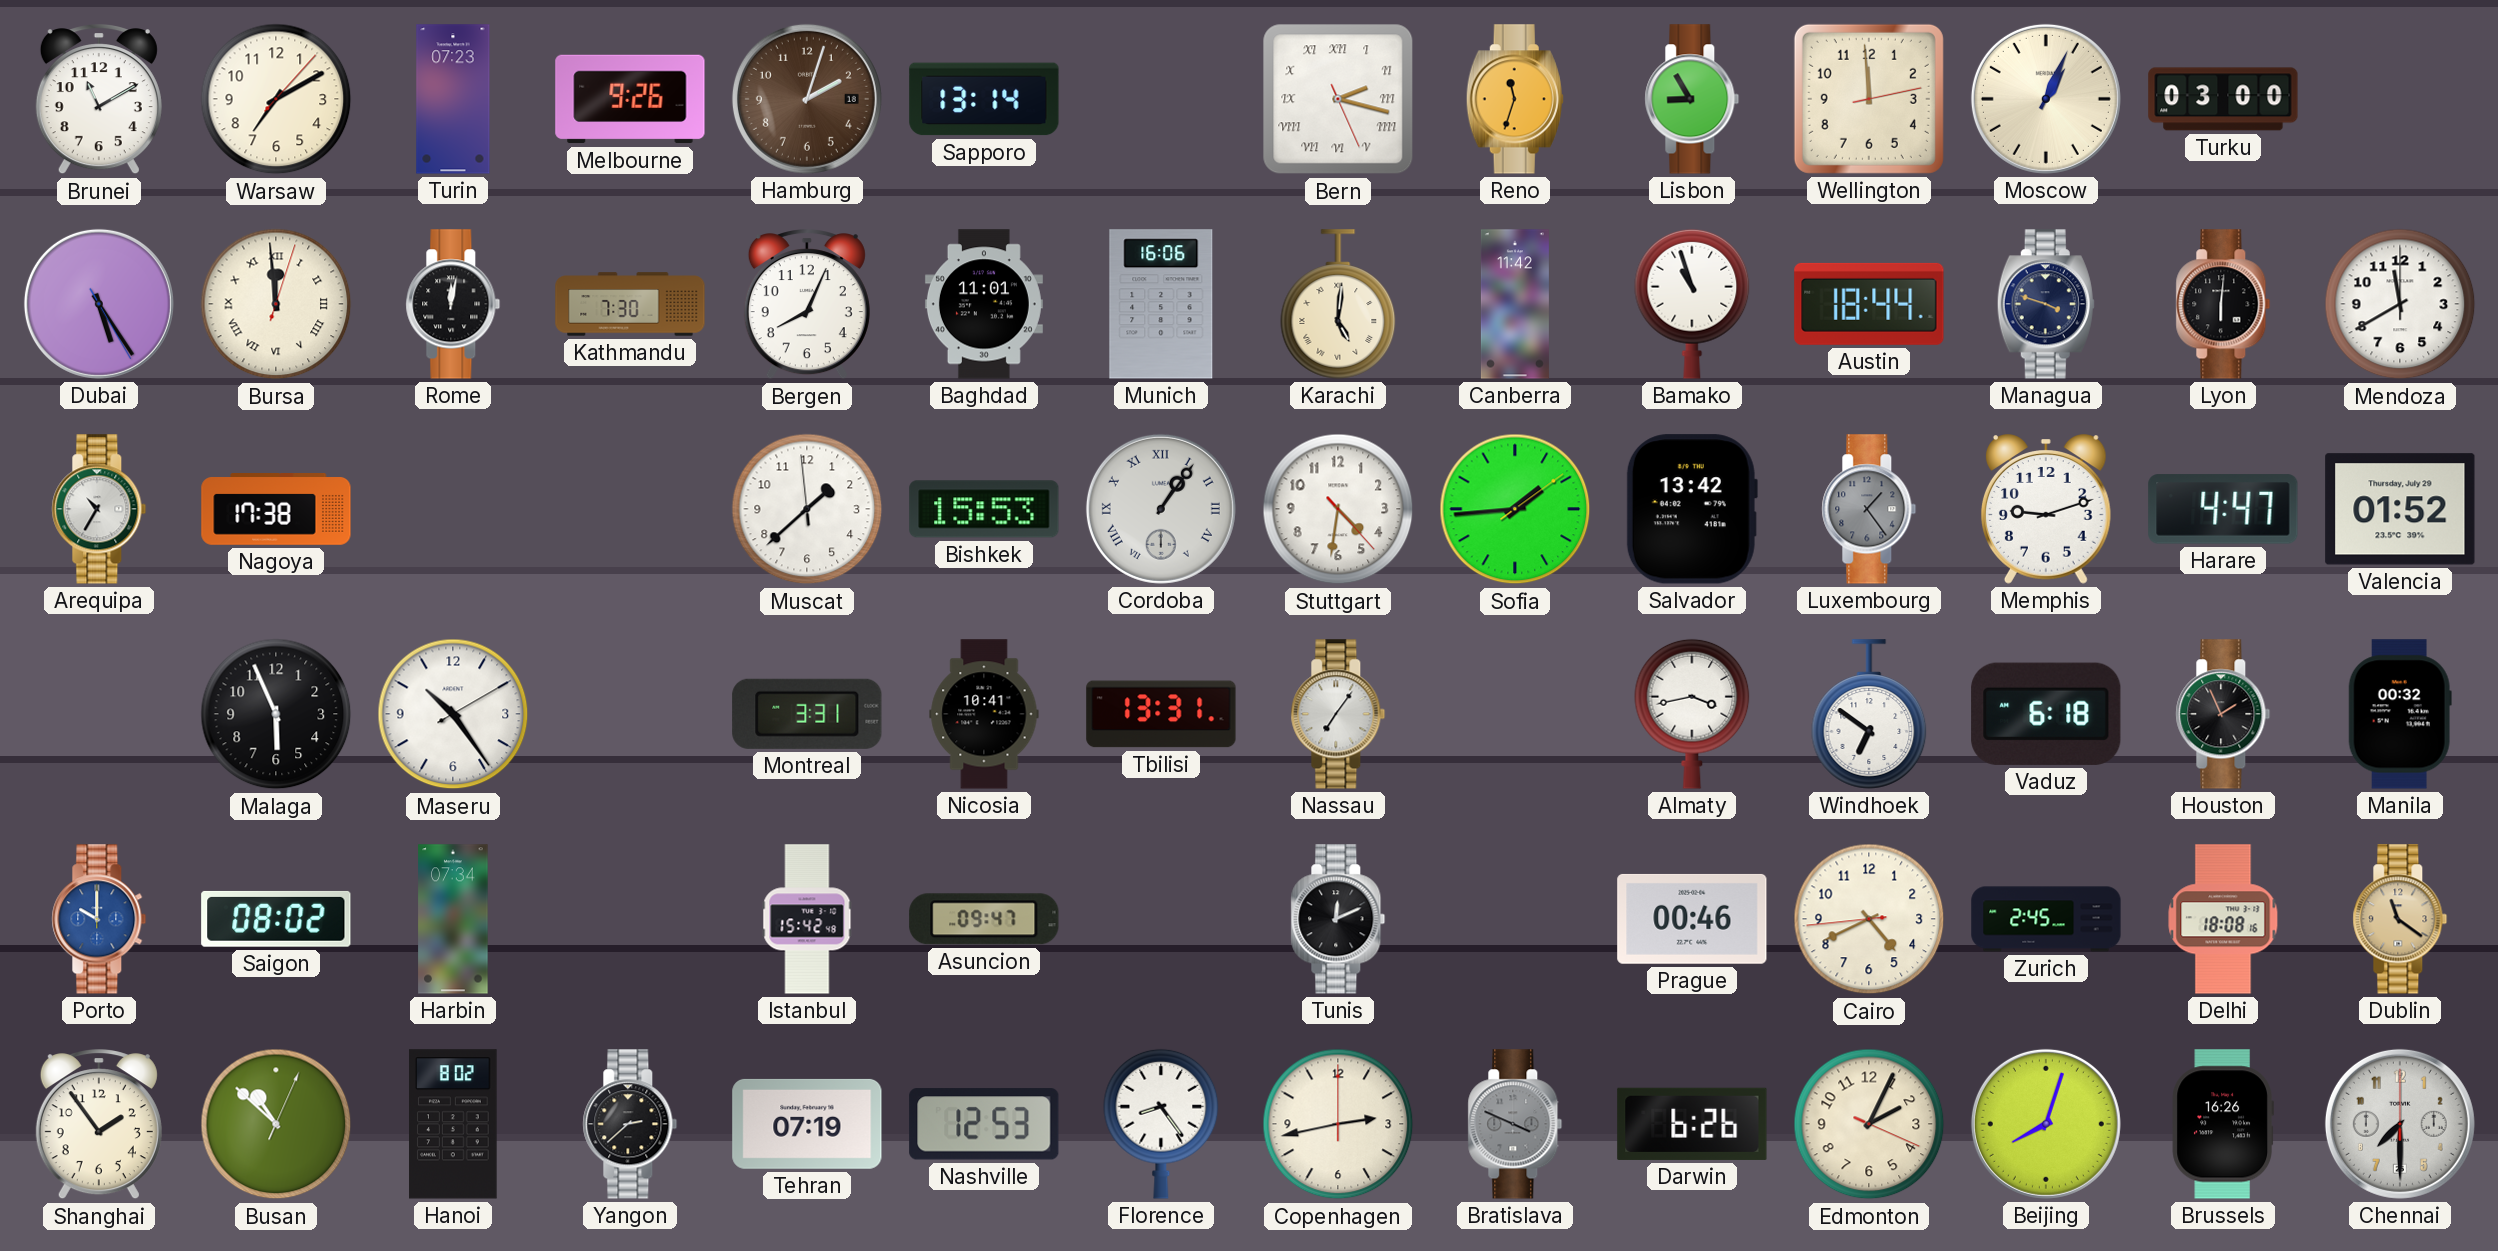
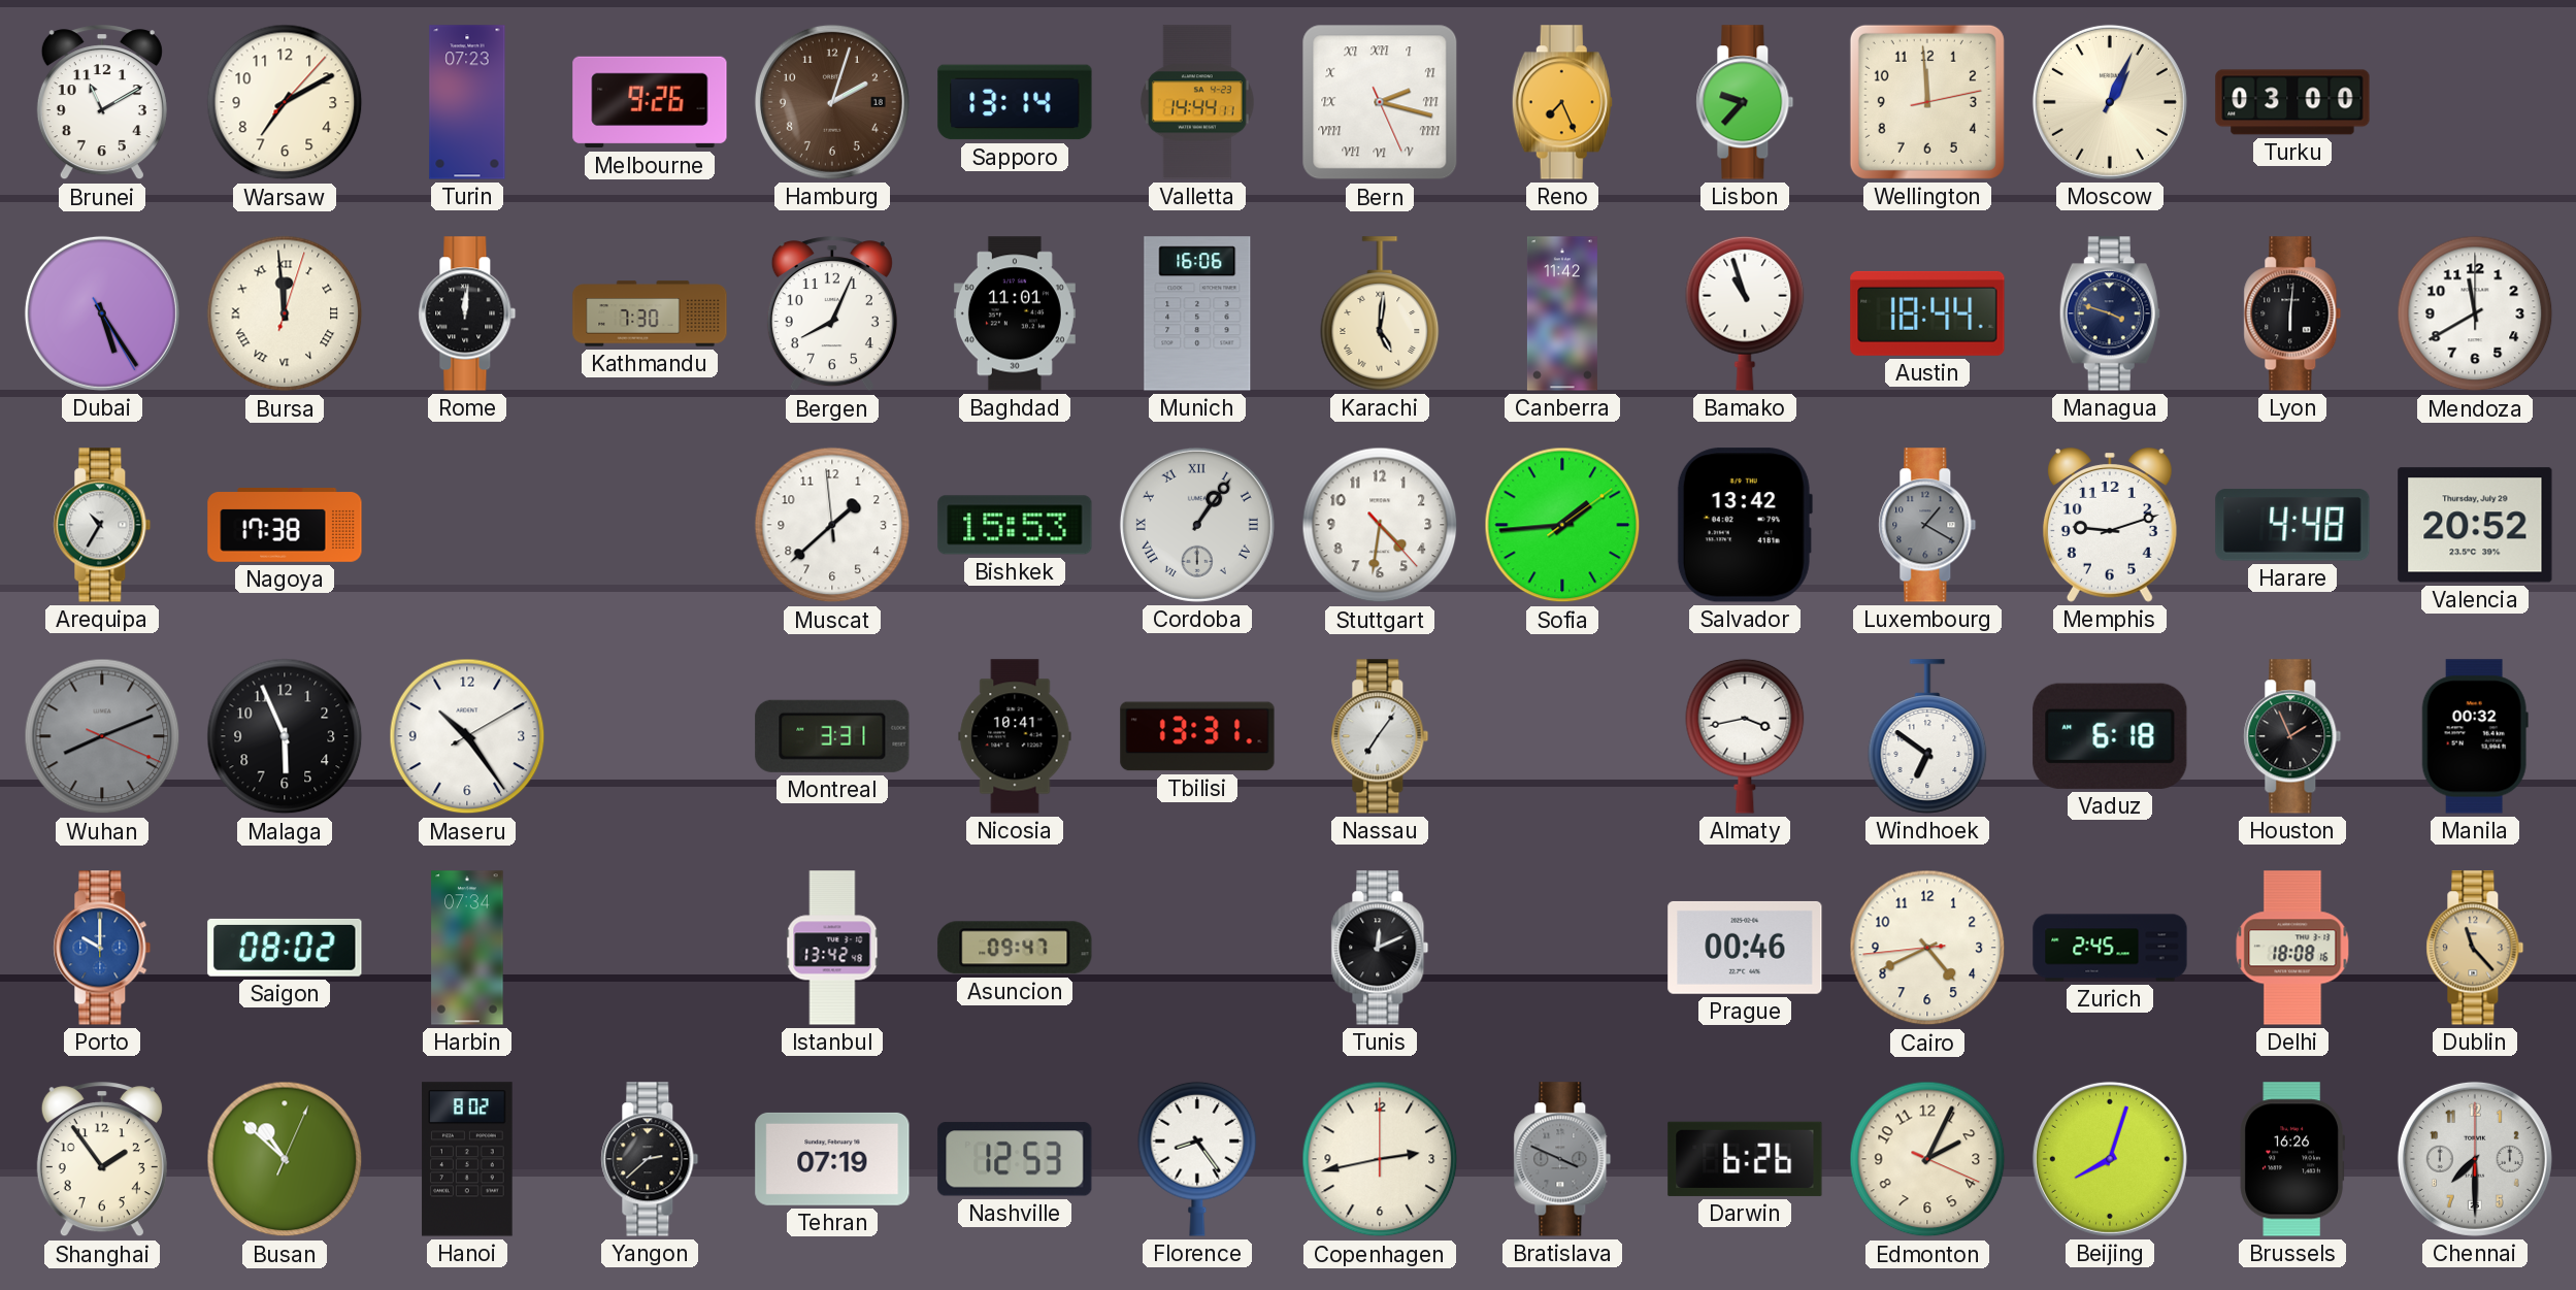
Valletta: none -> 14:44 (1197, 102)
Reno: 11:33 -> 7:26 (1562, 102)
Lisbon: 8:55 -> 9:37 (1745, 102)
Rome: 12:02 -> 12:01 (467, 313)
Luxembourg: 1:24 -> 1:20 (1927, 525)
Harare: 4:47 -> 4:48 (2292, 525)
Valencia: 01:52 -> 20:52 (2475, 525)
Wuhan: none -> 8:11 (102, 736)
Istanbul: 15:42 -> 13:42 (832, 948)
Dublin: 11:21 -> 11:23 (2475, 948)
